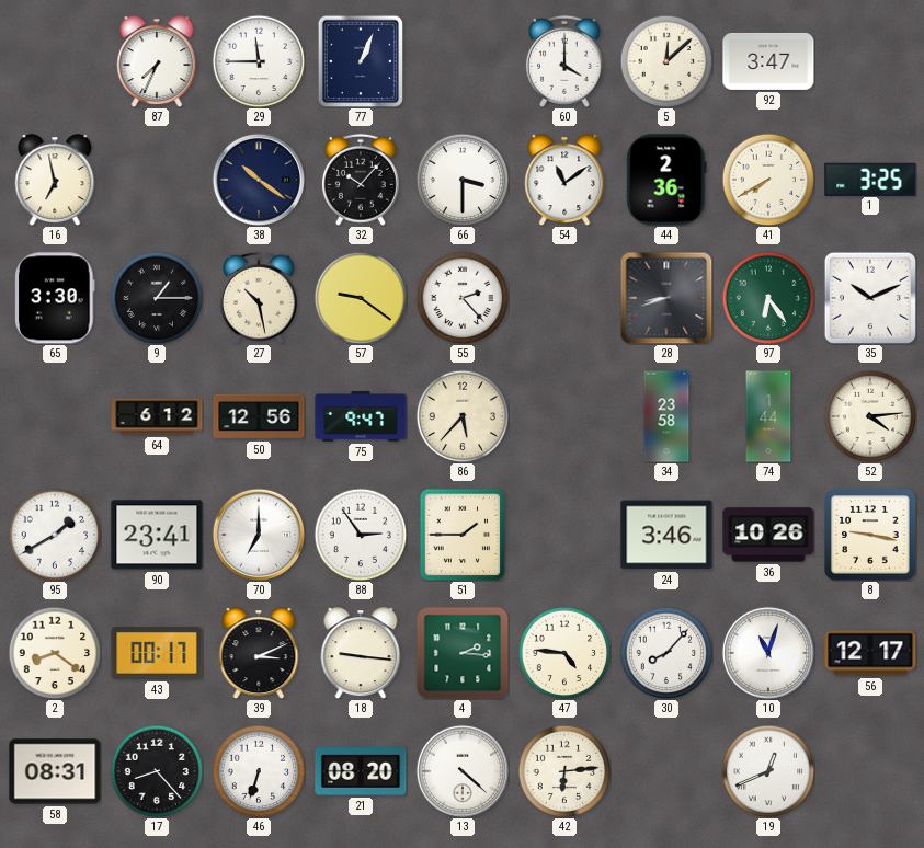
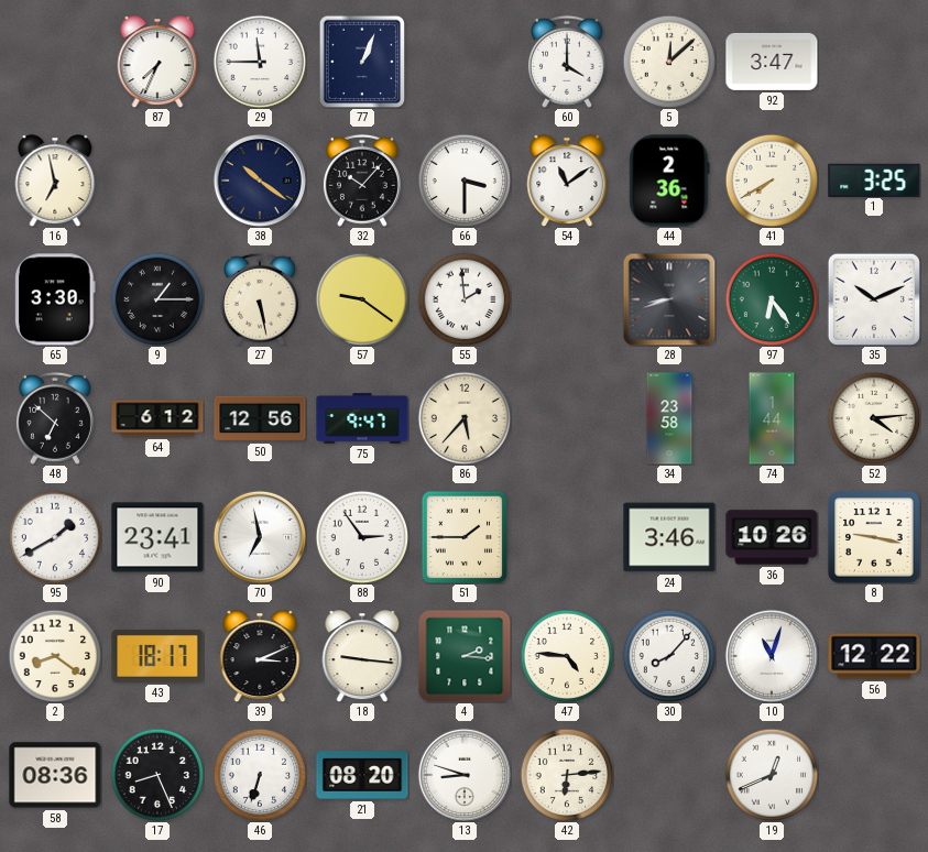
27: 10:28 -> 5:28 (260, 299)
55: 2:23 -> 1:59 (465, 299)
48: none -> 6:52 (55, 418)
70: 7:00 -> 6:58 (259, 536)
43: 00:17 -> 18:17 (157, 656)
56: 12:17 -> 12:22 (874, 656)
58: 08:31 -> 08:36 (55, 775)
17: 8:23 -> 8:26 (157, 775)
13: 4:22 -> 8:48 (463, 774)
